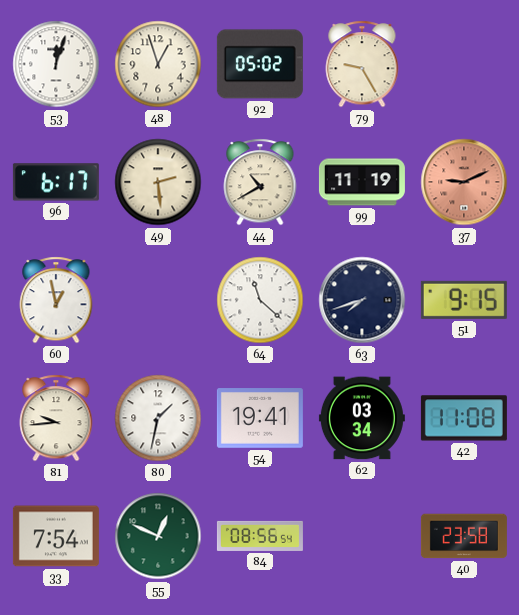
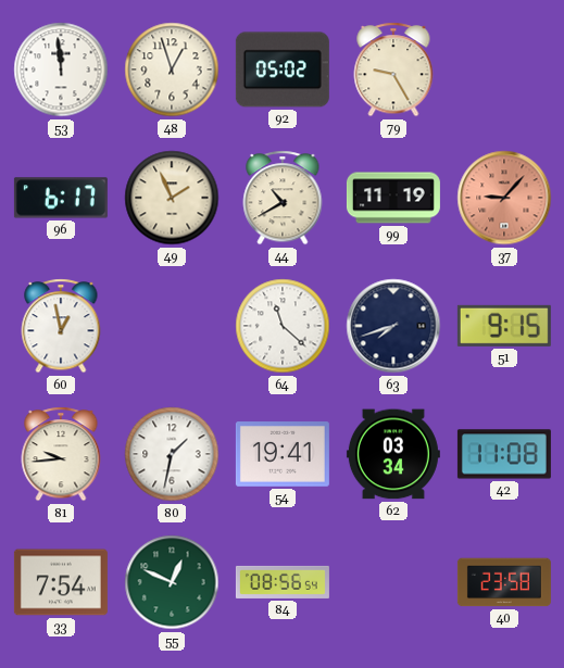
53: 12:03 -> 11:59 (61, 70)
49: 2:29 -> 1:56 (172, 198)
37: 9:11 -> 9:07 (504, 198)
